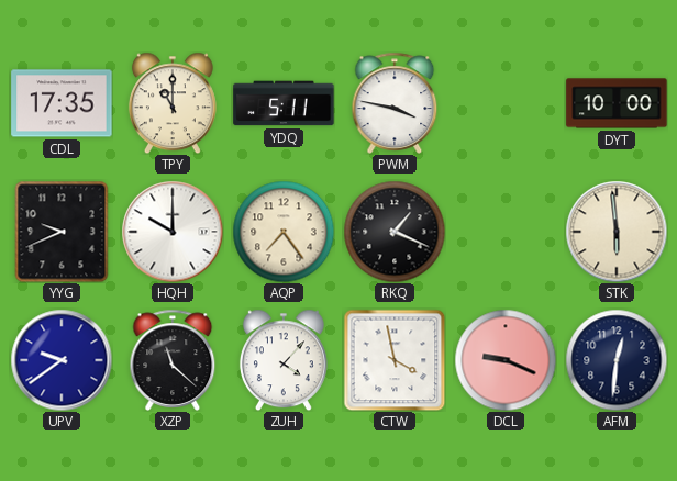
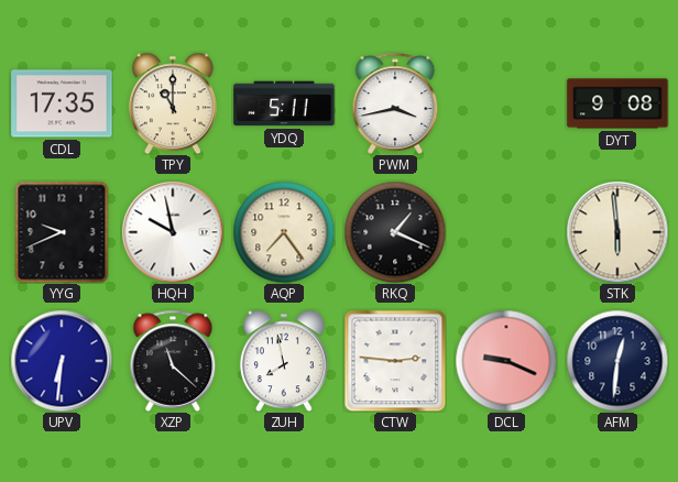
PWM: 3:47 -> 3:43 (395, 103)
DYT: 10:00 -> 9:08 (617, 103)
HQH: 10:00 -> 9:58 (173, 232)
UPV: 9:39 -> 6:31 (62, 361)
ZUH: 4:07 -> 7:58 (284, 361)
CTW: 3:58 -> 2:46 (395, 361)
